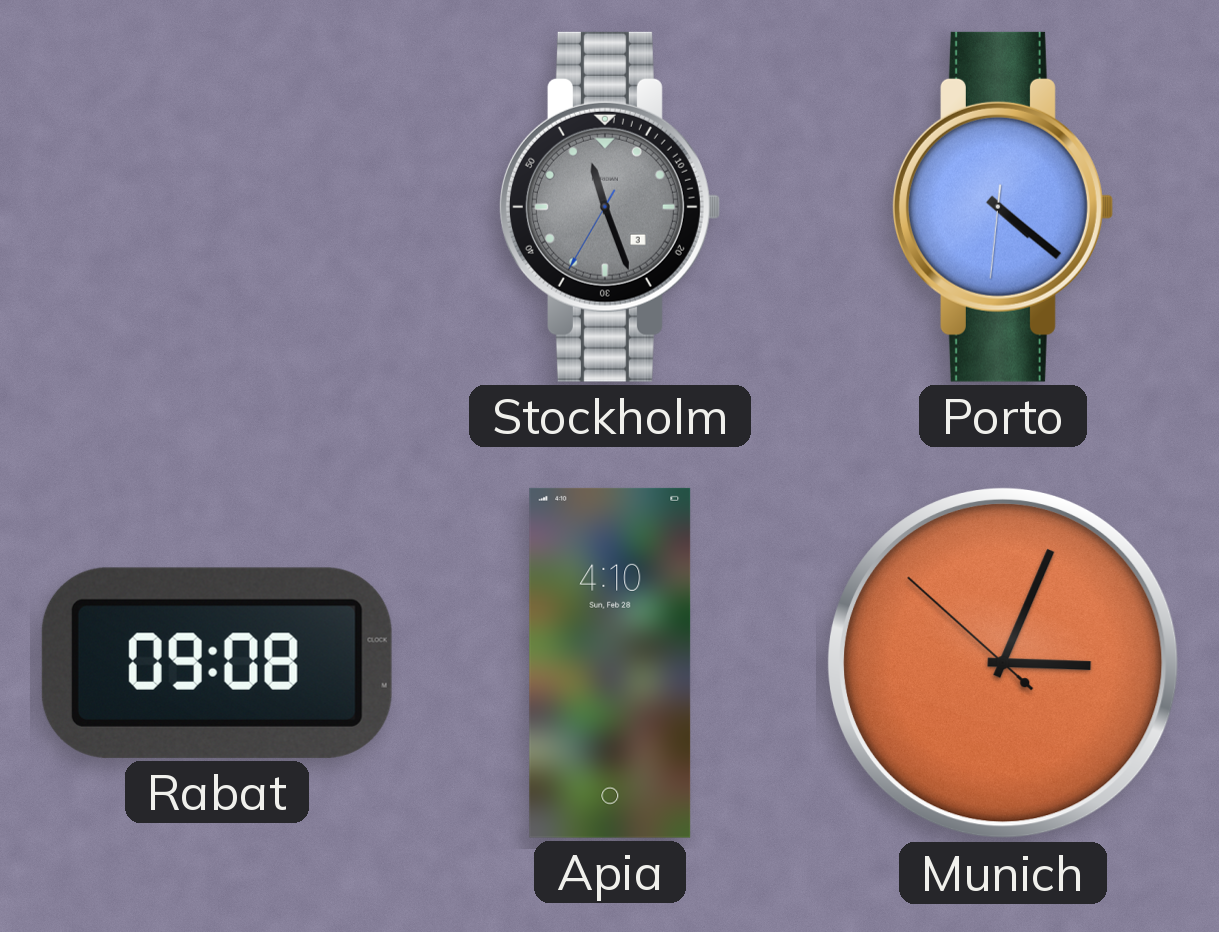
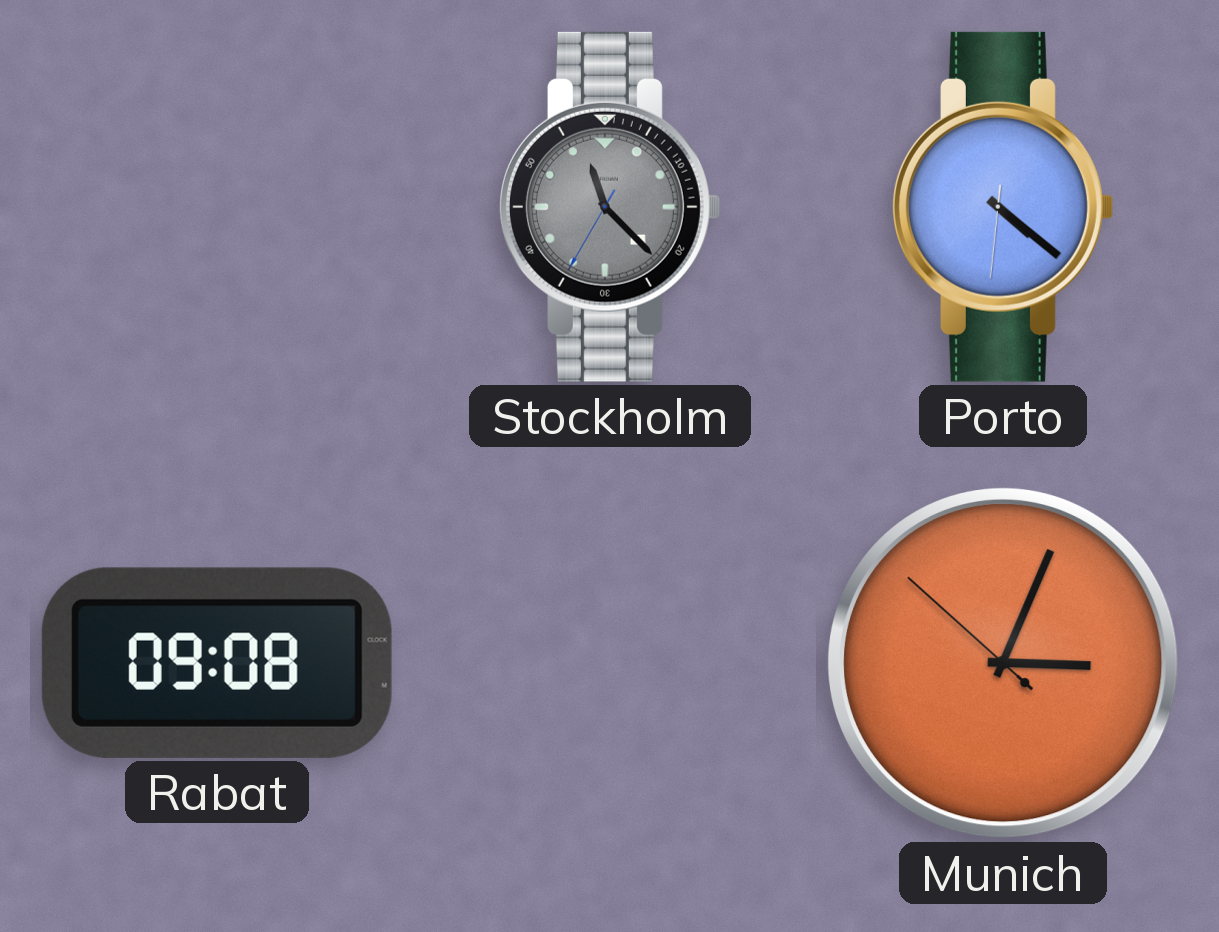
Stockholm: 11:26 -> 11:22 (609, 207)
Apia: 4:10 -> none (610, 663)
